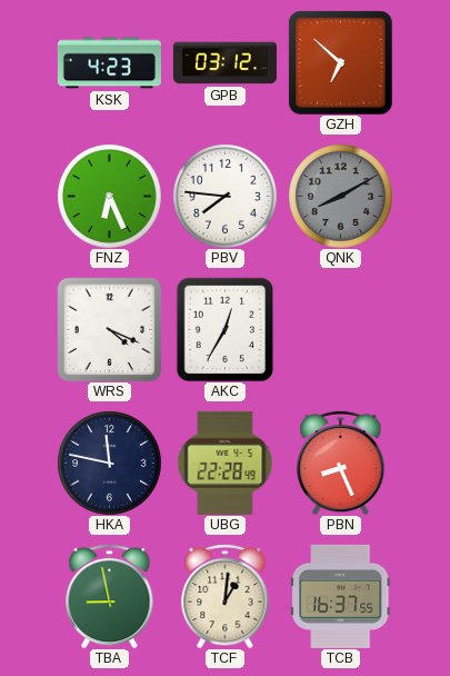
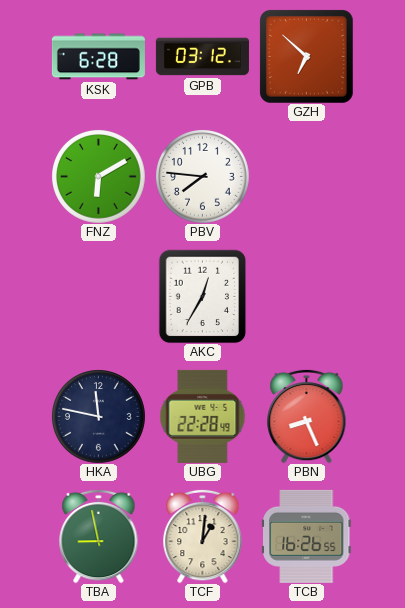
KSK: 4:23 -> 6:28 (98, 57)
FNZ: 6:26 -> 6:10 (99, 177)
QNK: 8:10 -> none (341, 197)
WRS: 4:19 -> none (109, 329)
TCB: 16:37 -> 16:26 (307, 536)
